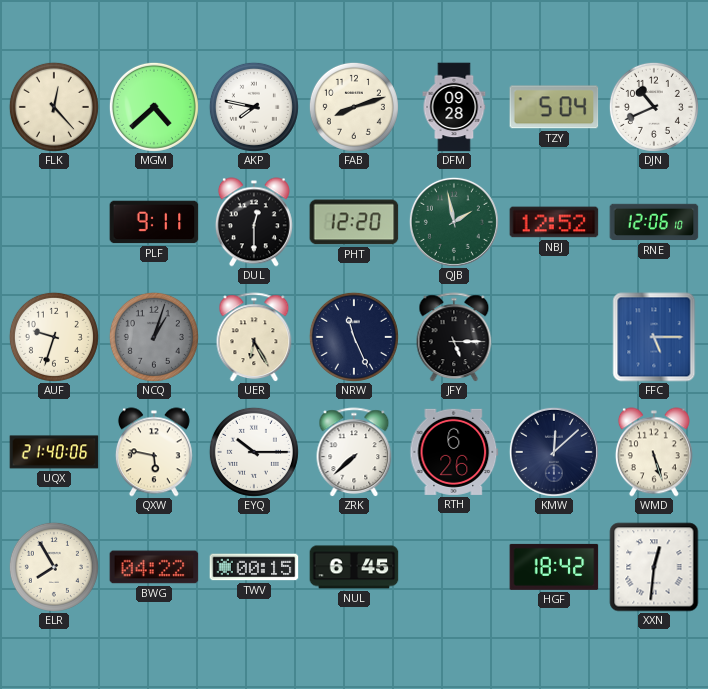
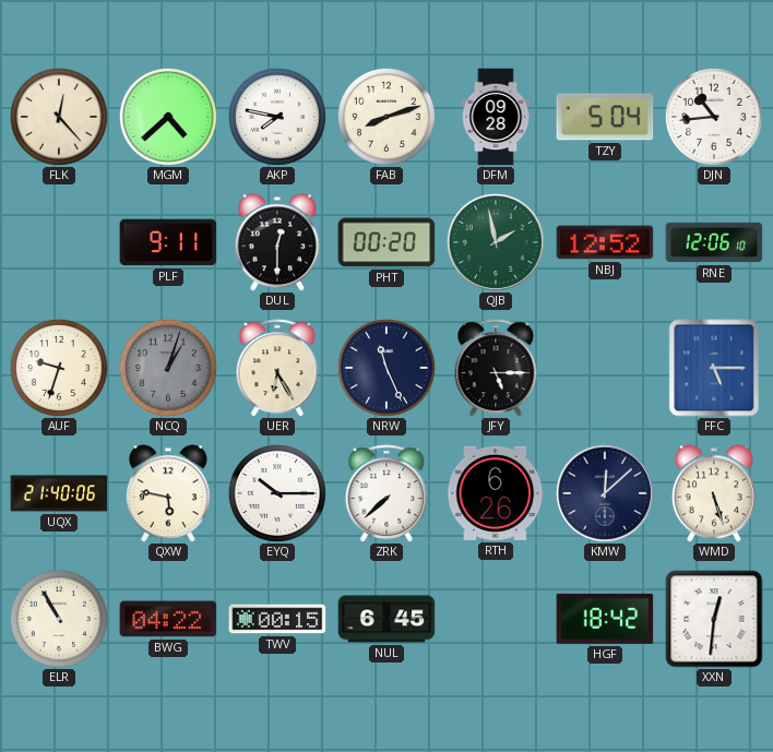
DJN: 10:41 -> 10:44 (714, 117)
PHT: 12:20 -> 00:20 (386, 242)
ELR: 7:55 -> 10:55 (59, 619)
